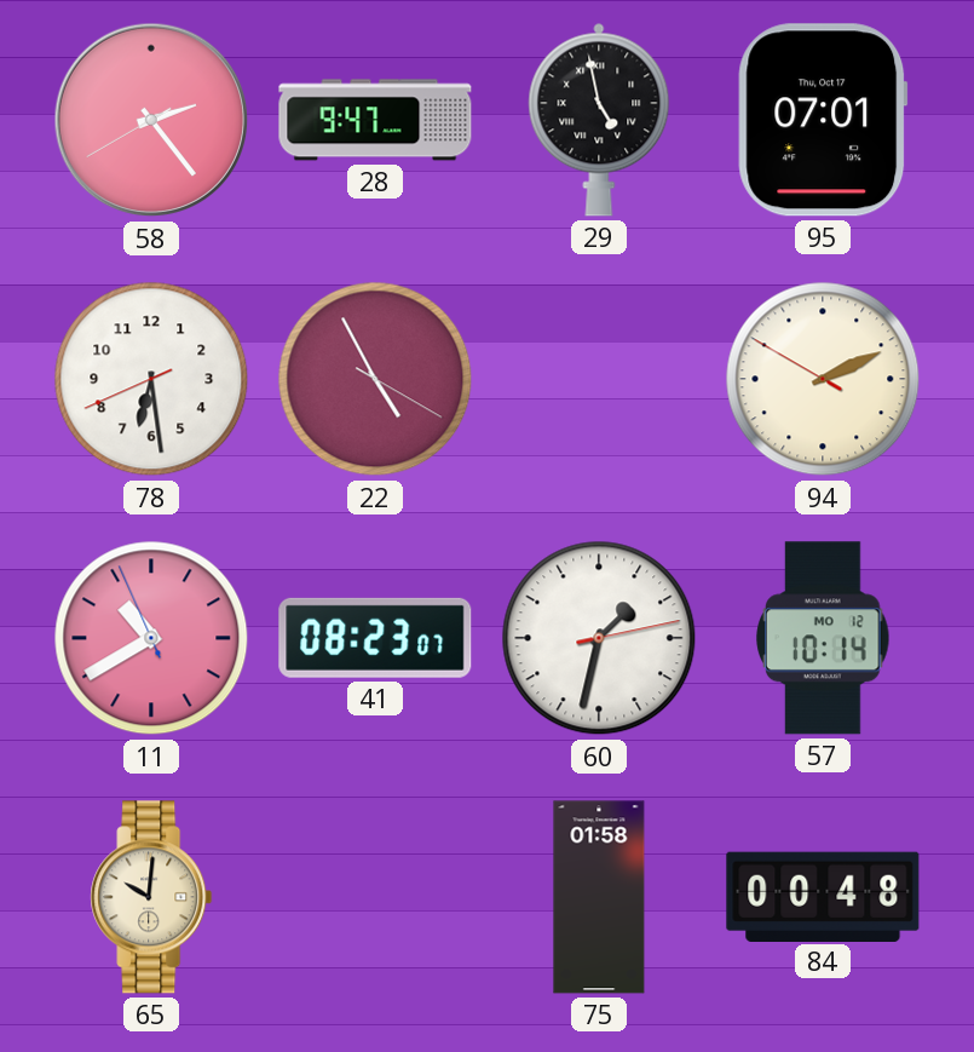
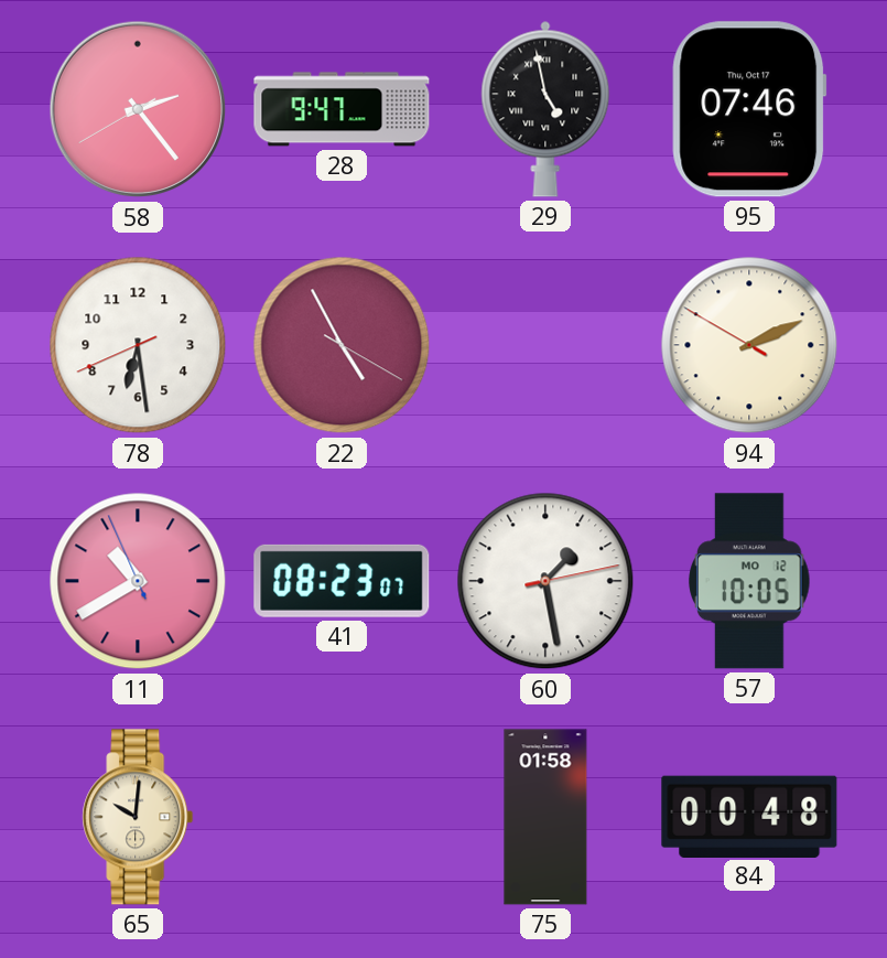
95: 07:01 -> 07:46 (749, 109)
60: 1:32 -> 1:28 (545, 581)
57: 10:14 -> 10:05 (749, 581)
